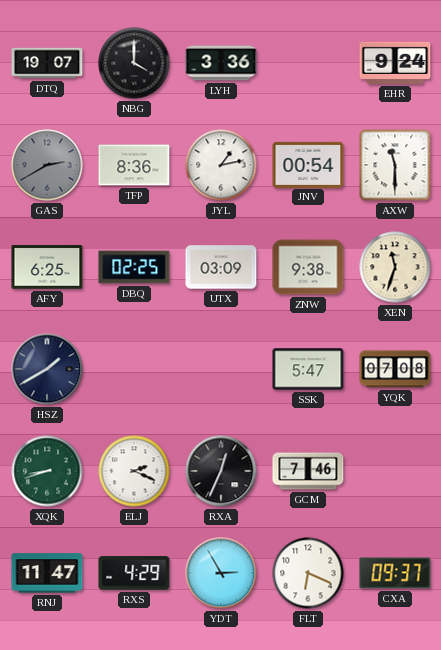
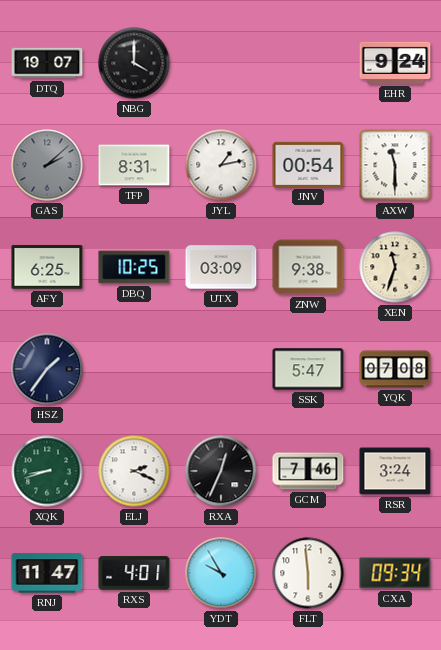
LYH: 3:36 -> none (221, 63)
GAS: 2:40 -> 2:08 (47, 165)
TFP: 8:36 -> 8:31 (134, 165)
DBQ: 02:25 -> 10:25 (134, 267)
HSZ: 1:40 -> 1:36 (47, 369)
RSR: none -> 3:24 (395, 471)
RXS: 4:29 -> 4:01 (134, 573)
YDT: 2:55 -> 9:55 (221, 573)
FLT: 6:19 -> 5:59 (308, 573)
CXA: 09:37 -> 09:34 (395, 573)
